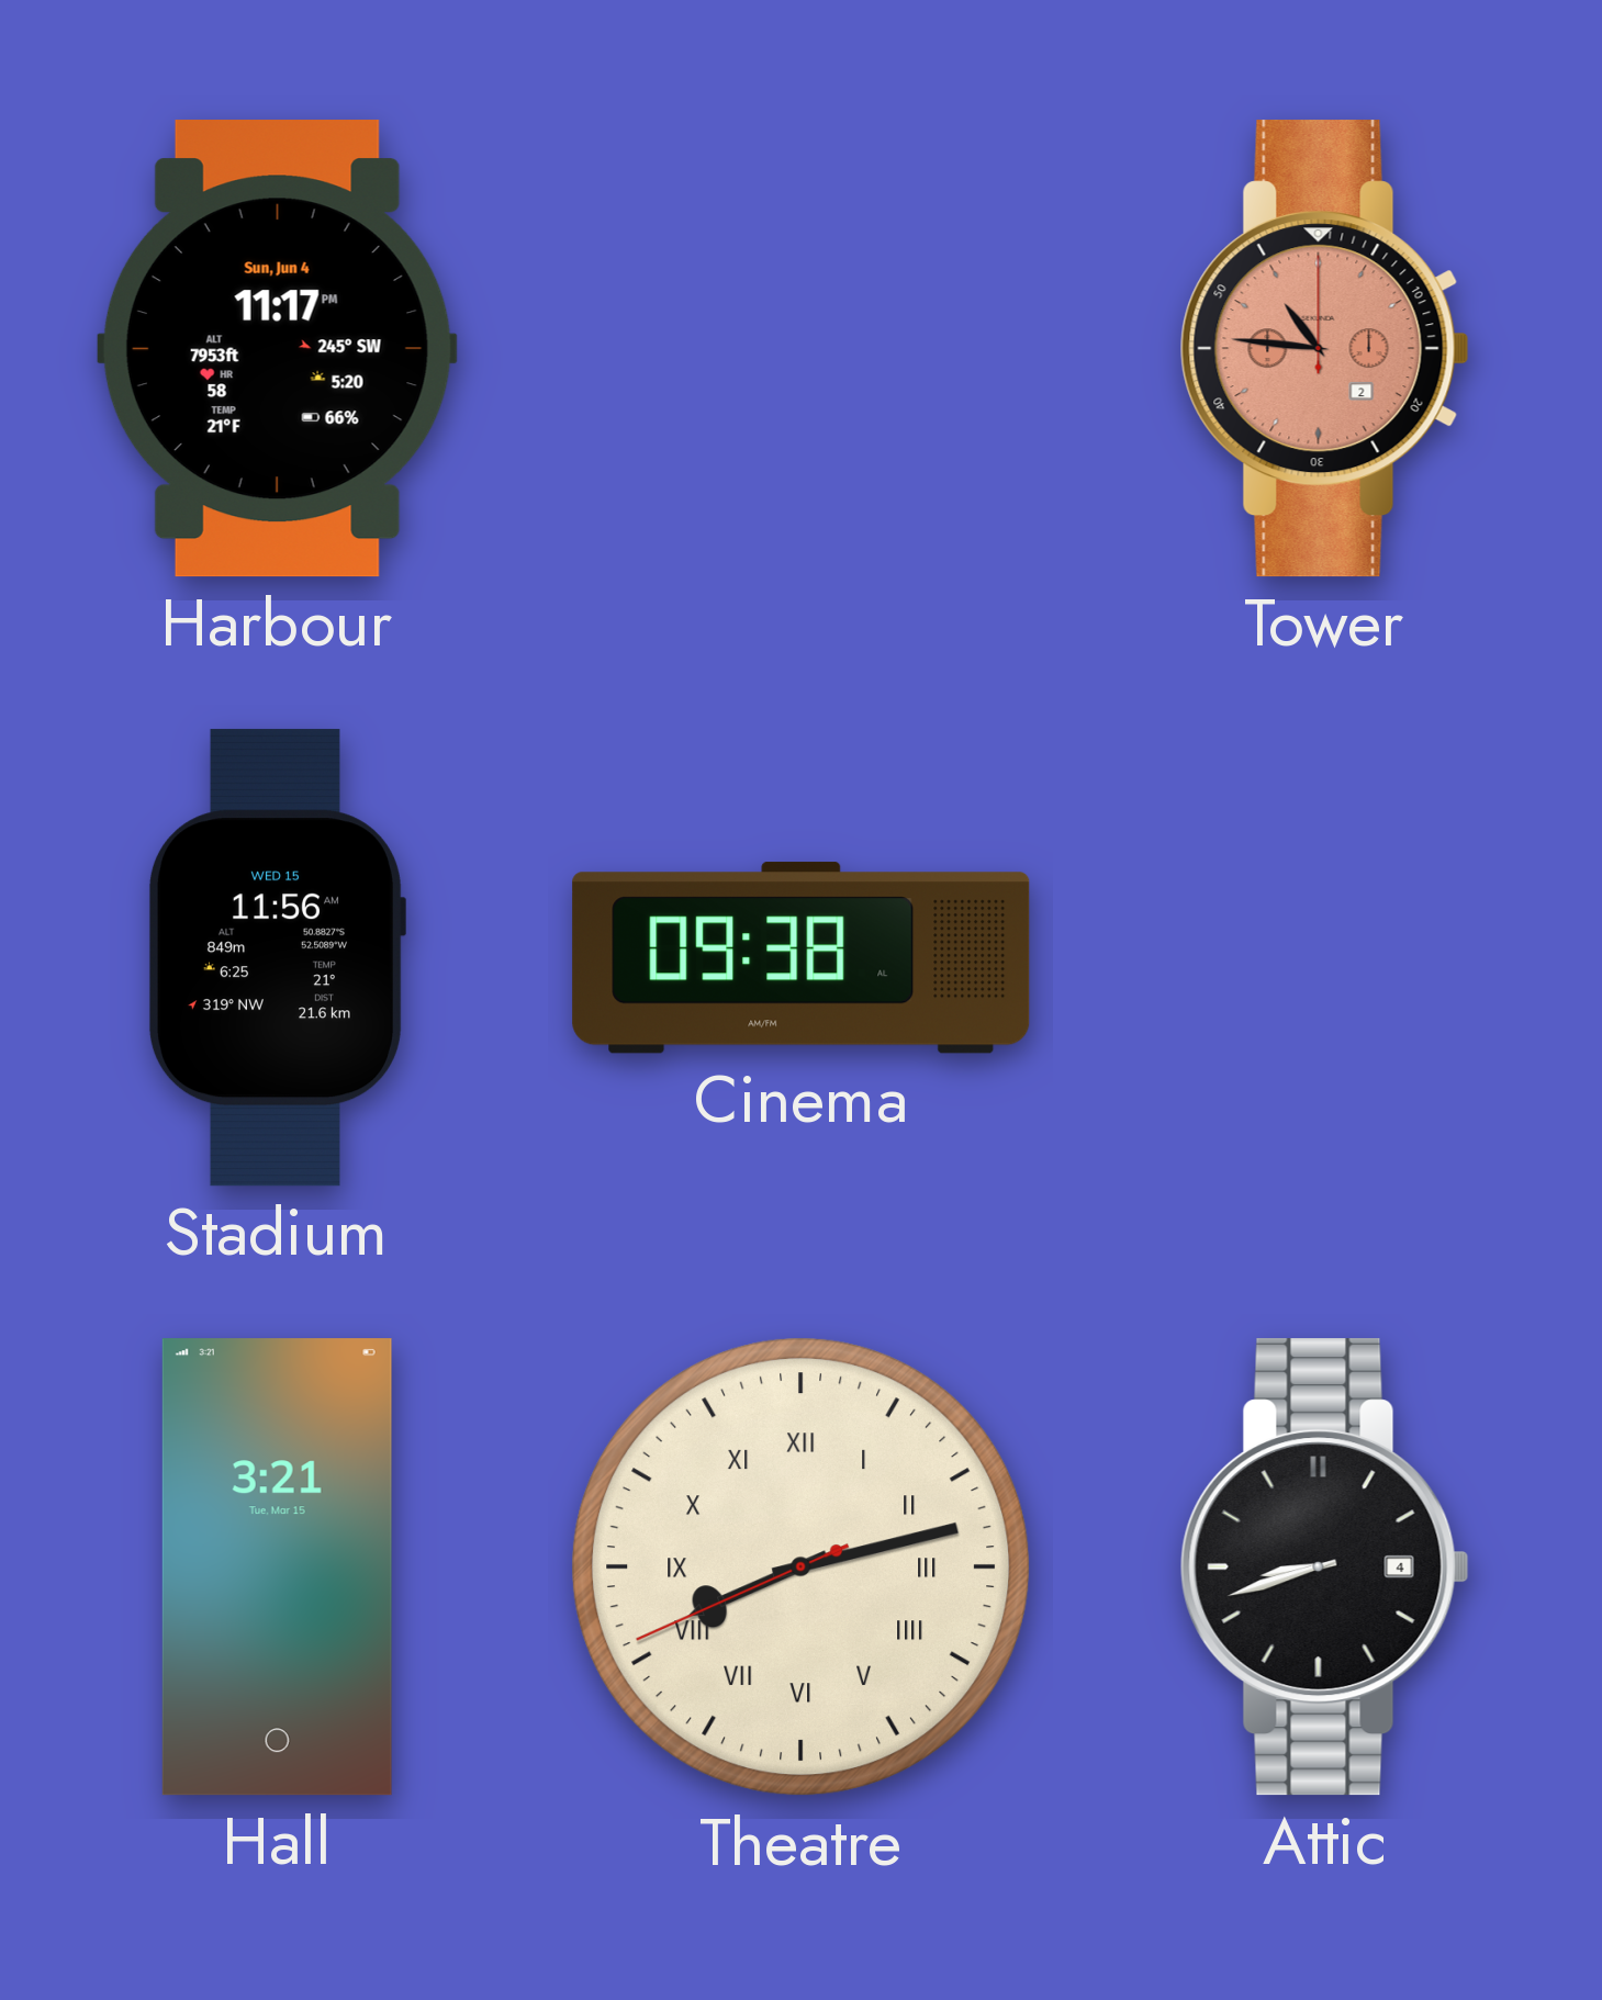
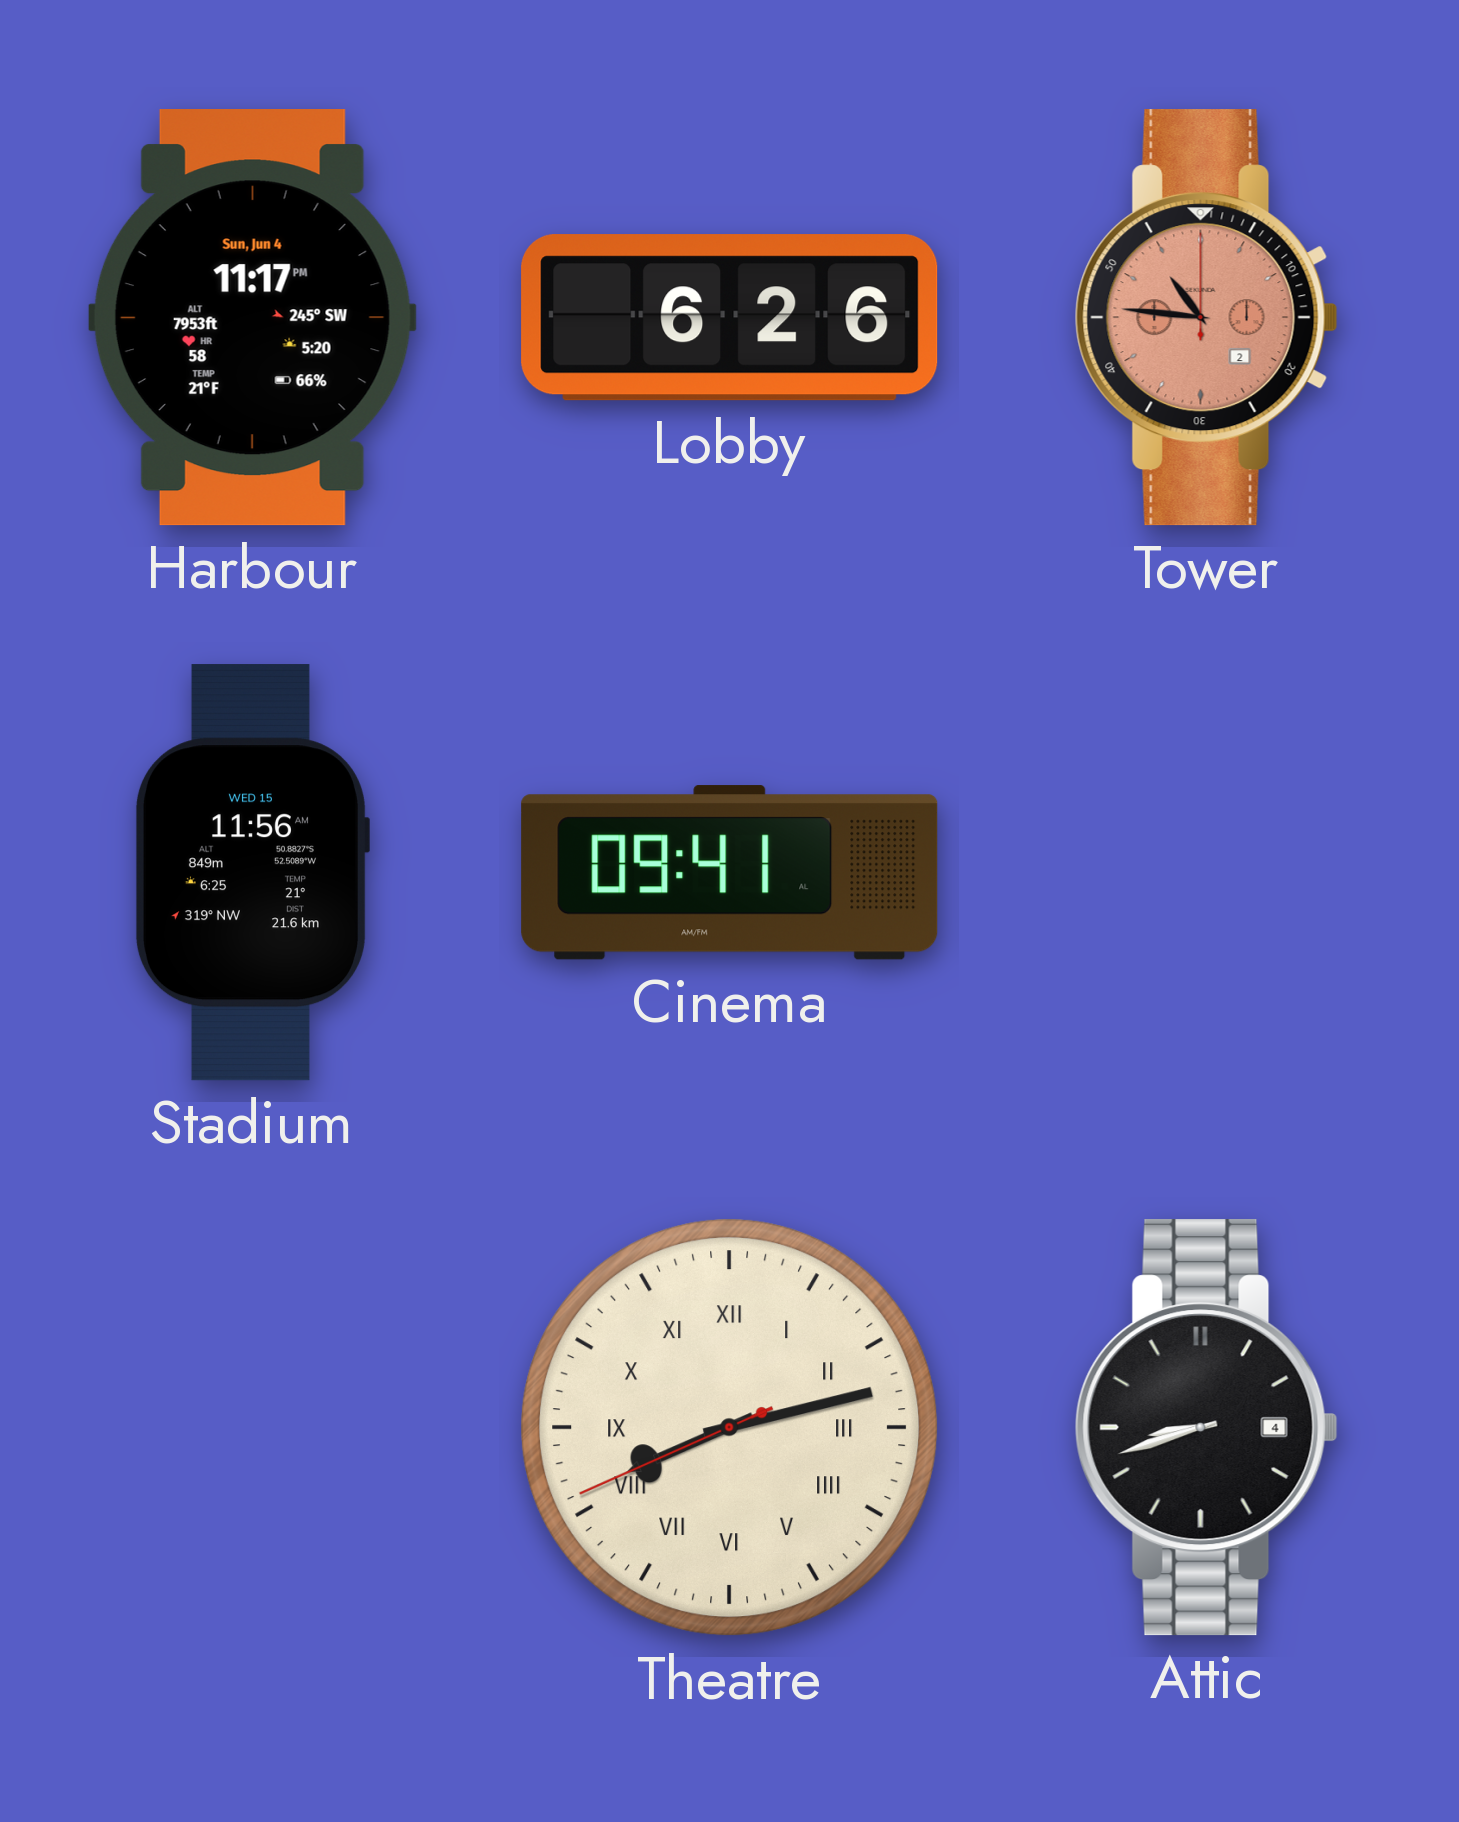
Lobby: none -> 6:26 (730, 318)
Cinema: 09:38 -> 09:41 (730, 873)
Hall: 3:21 -> none (277, 1568)
